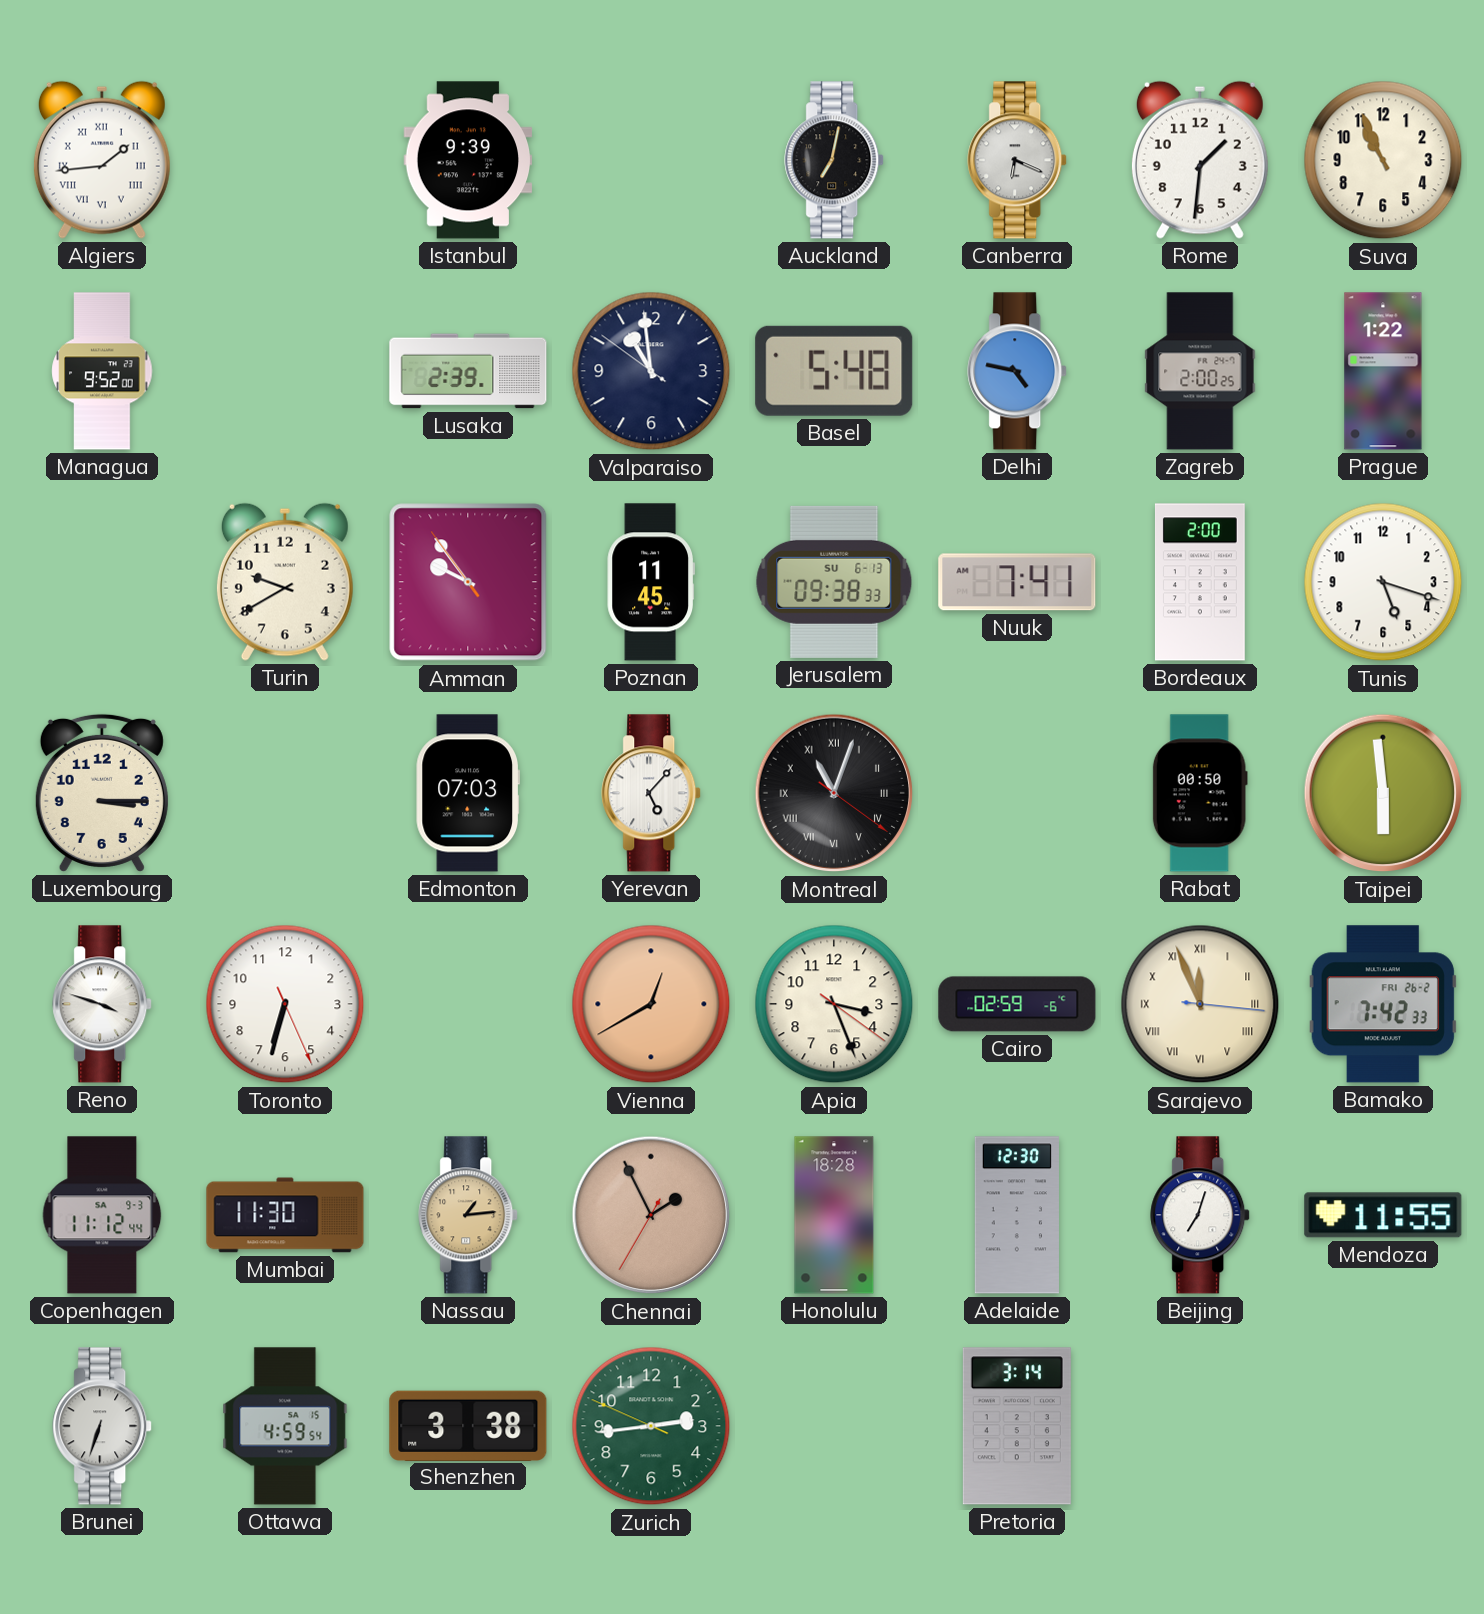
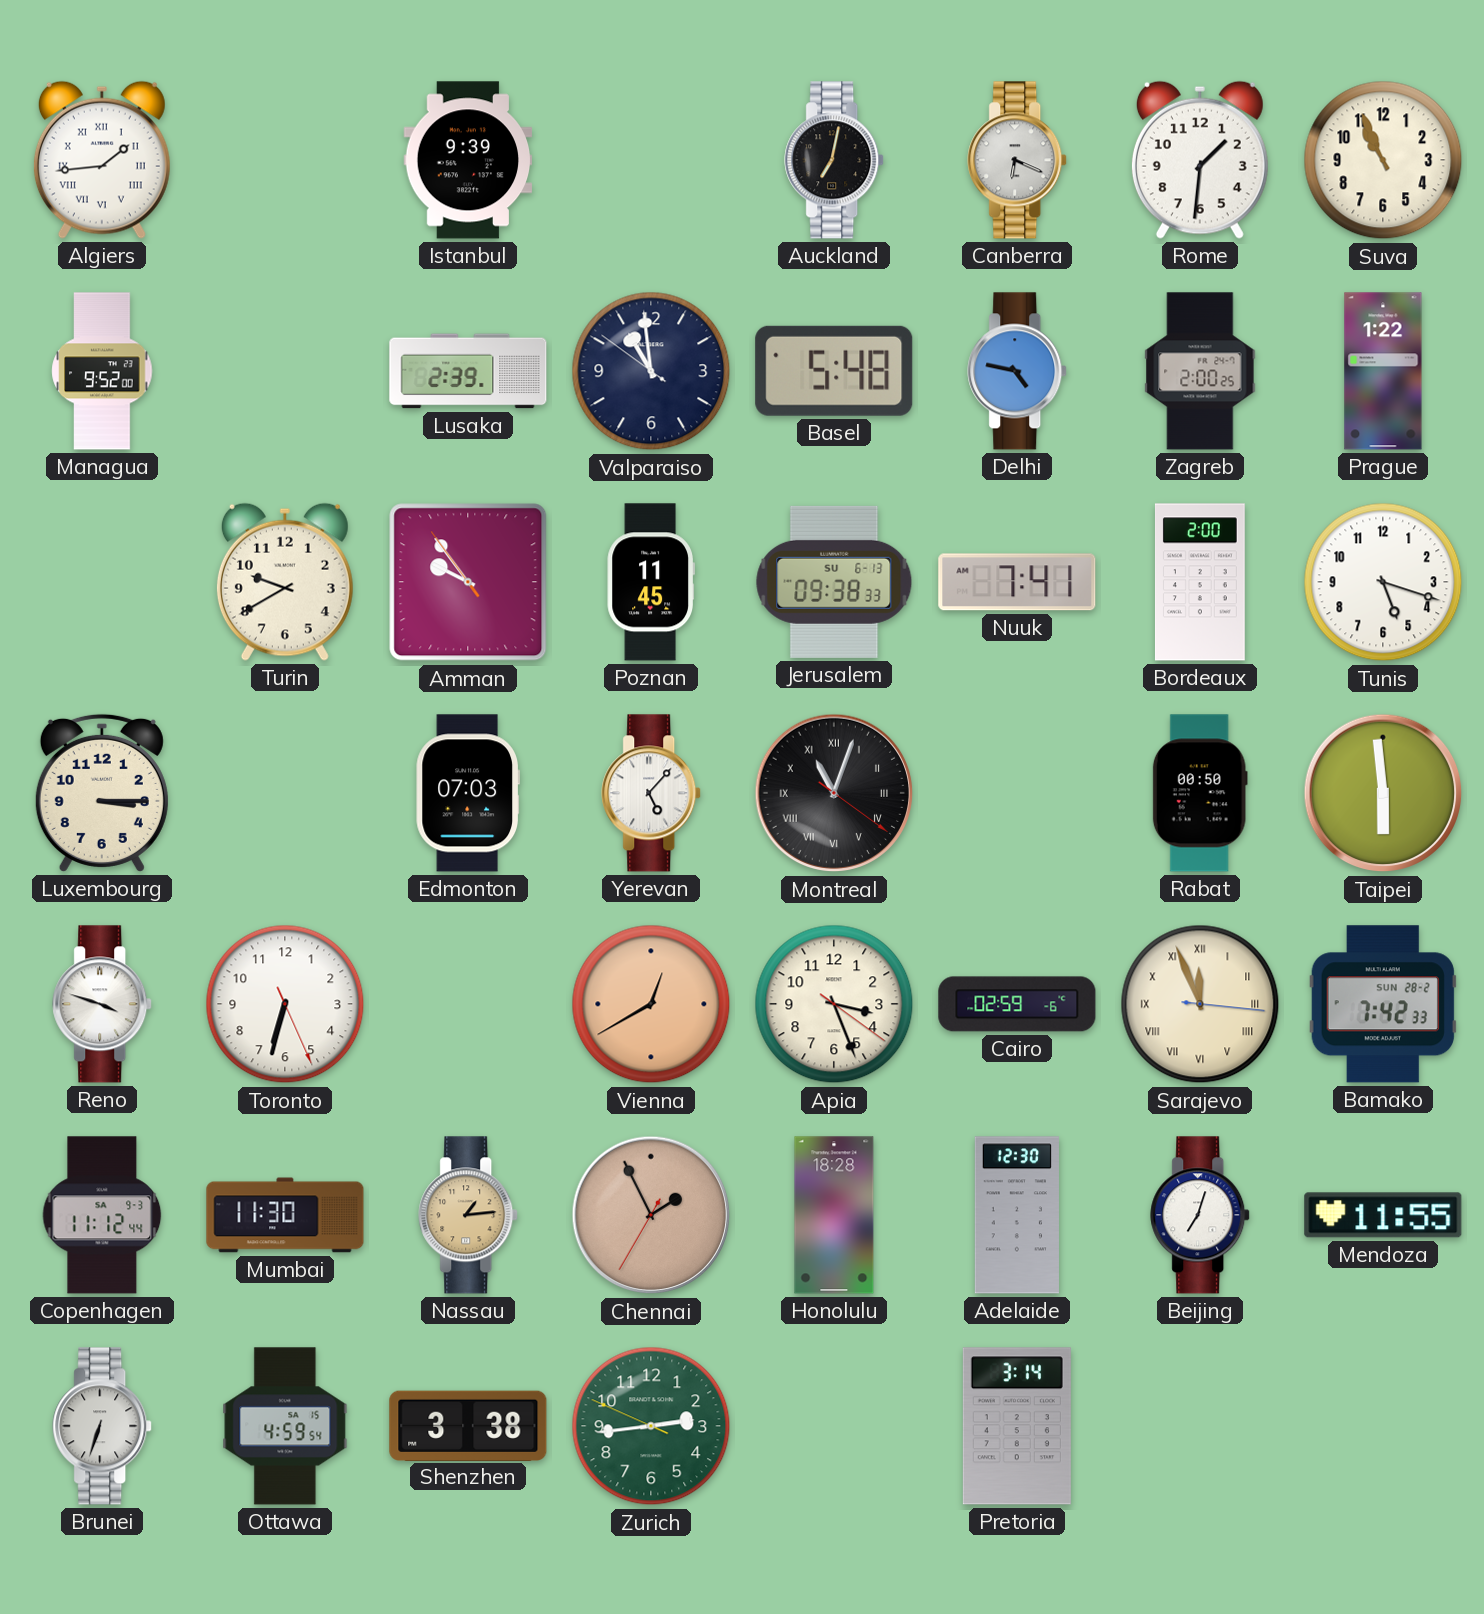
Bamako date: FRI 26-2 -> SUN 28-2 (1383, 1004)
